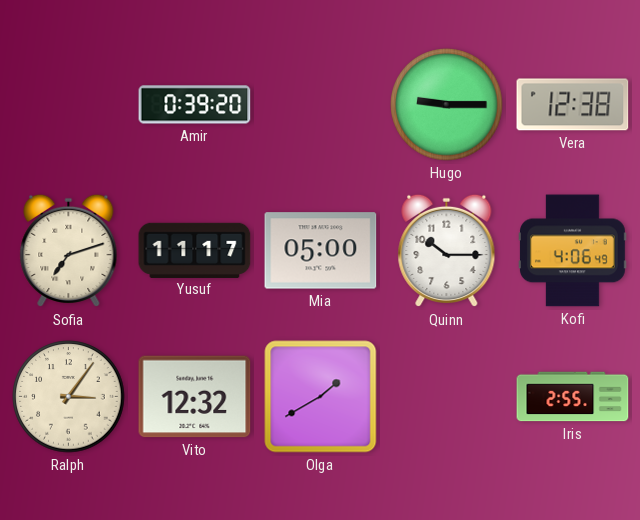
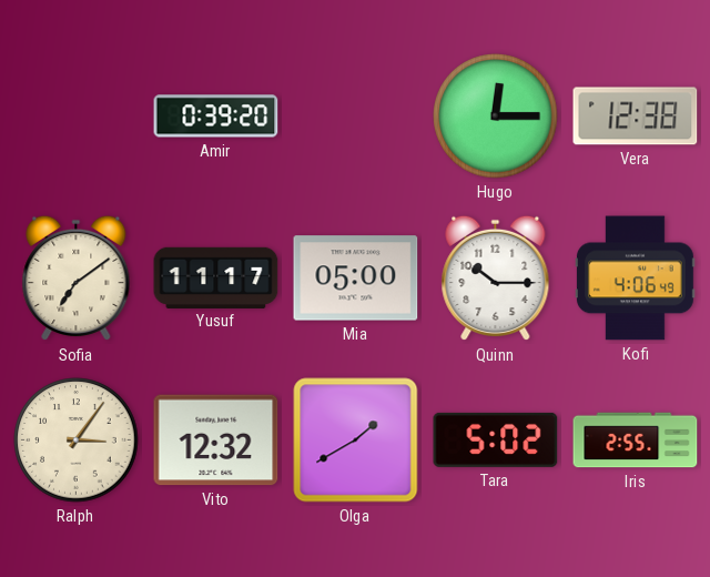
Hugo: 9:15 -> 12:15 (496, 117)
Sofia: 7:12 -> 7:09 (77, 279)
Tara: none -> 5:02 (496, 439)
